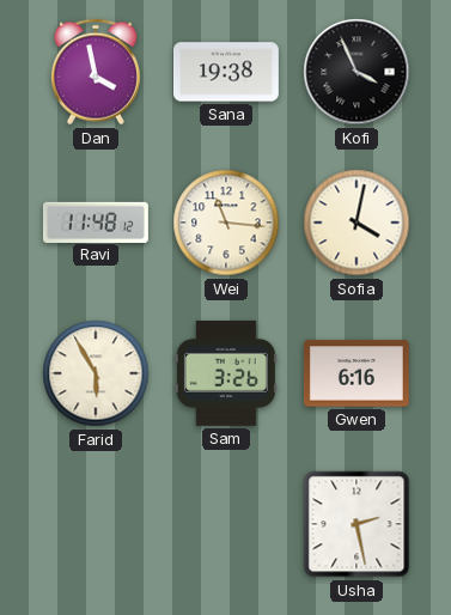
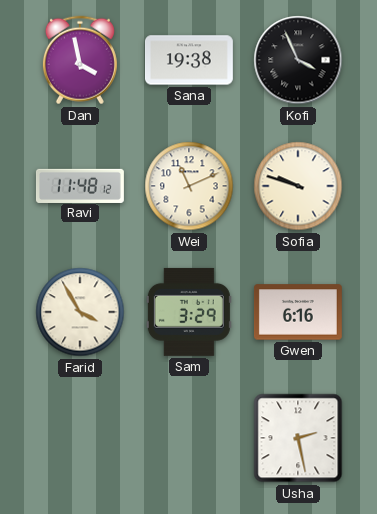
Wei: 11:16 -> 11:11 (189, 186)
Sofia: 4:02 -> 9:48 (298, 186)
Farid: 5:55 -> 3:55 (80, 312)
Sam: 3:26 -> 3:29 (189, 312)
